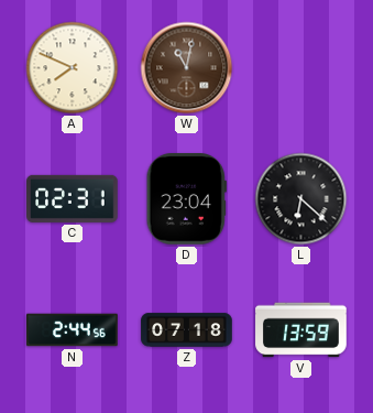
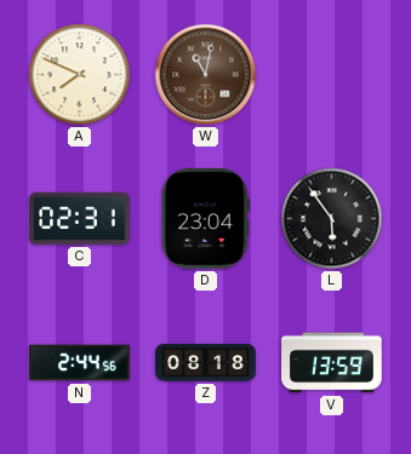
L: 6:22 -> 5:54 (332, 219)
Z: 07:18 -> 08:18 (206, 363)
